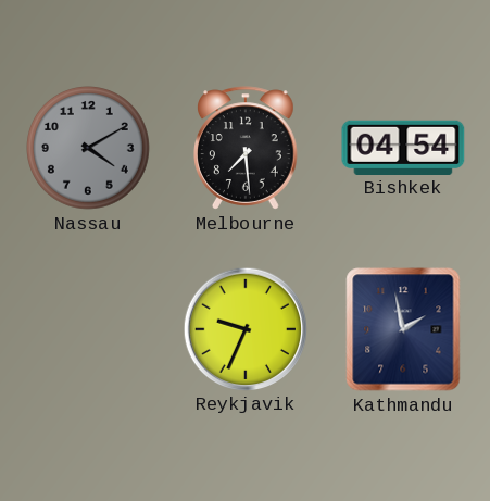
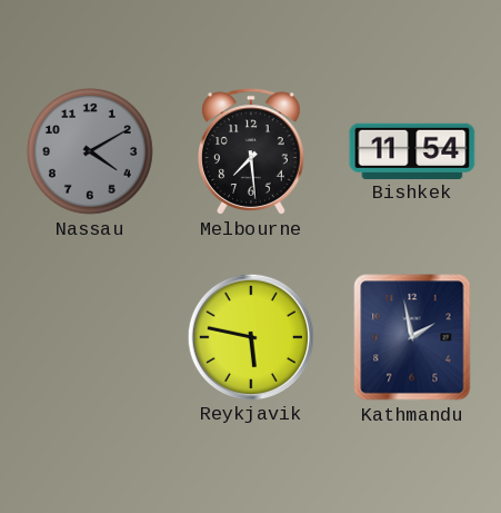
Bishkek: 04:54 -> 11:54 (412, 150)
Reykjavik: 9:34 -> 5:47 (250, 336)
